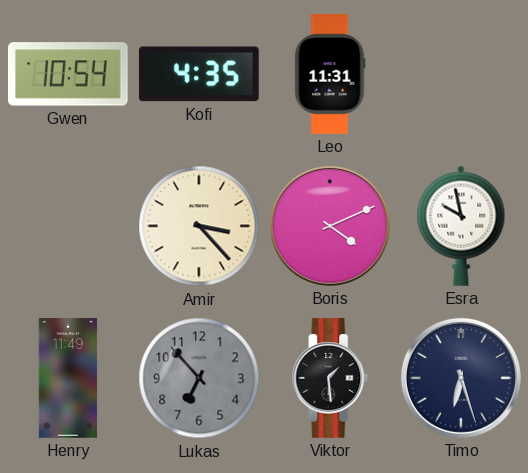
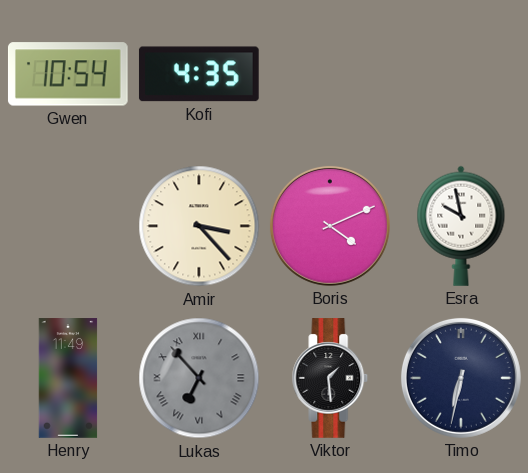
Leo: 11:31 -> none (330, 74)
Lukas numerals: Arabic -> Roman (199, 378)
Timo: 6:27 -> 6:32 (461, 378)
